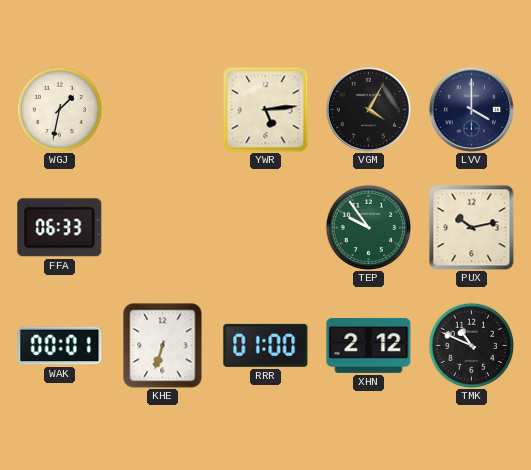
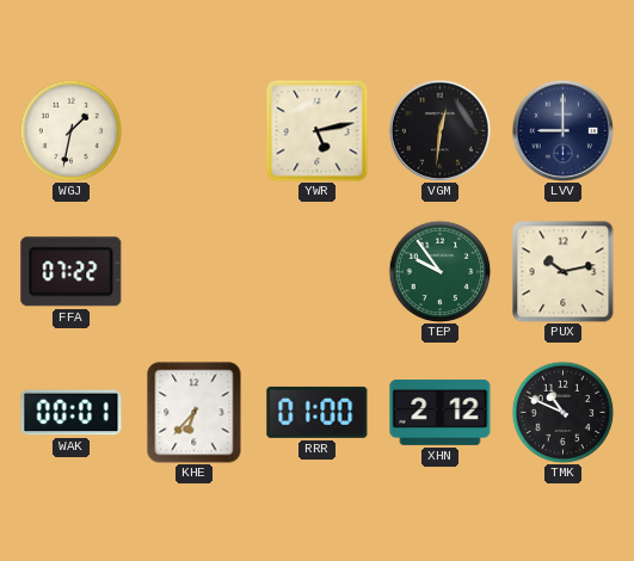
YWR: 5:14 -> 5:13 (318, 131)
VGM: 4:05 -> 12:31 (439, 130)
LVV: 4:00 -> 9:00 (562, 130)
FFA: 06:33 -> 07:22 (72, 272)
KHE: 6:33 -> 6:37 (195, 413)
